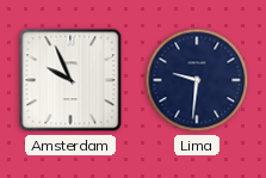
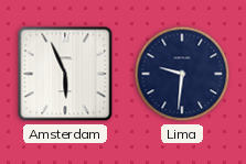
Amsterdam: 9:56 -> 5:56 (65, 74)
